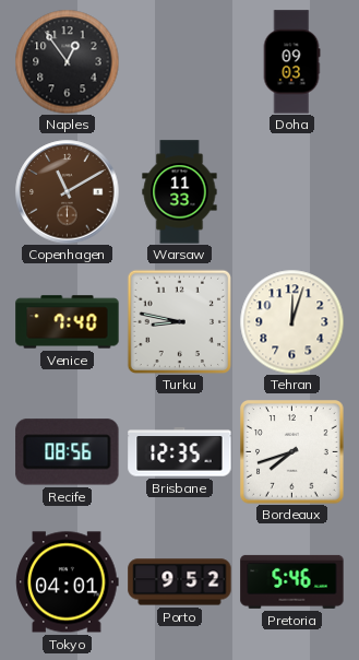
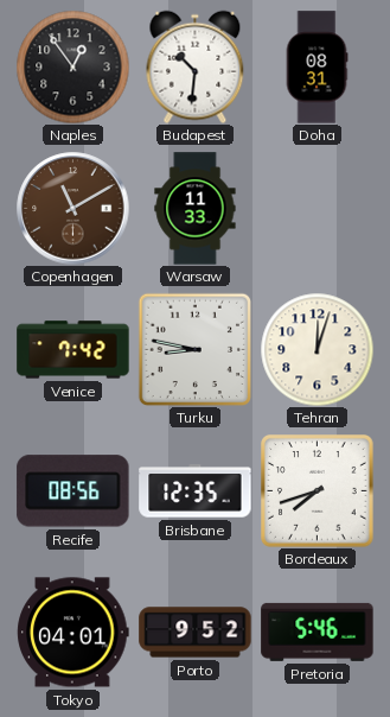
Budapest: none -> 10:31 (196, 66)
Doha: 09:03 -> 08:31 (317, 68)
Venice: 7:40 -> 7:42 (73, 350)
